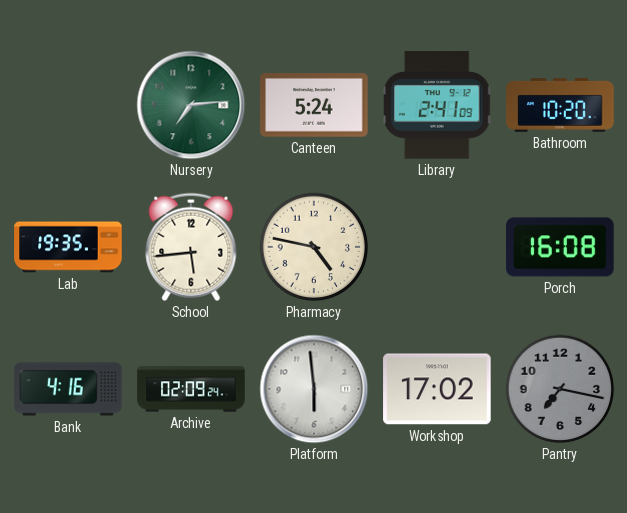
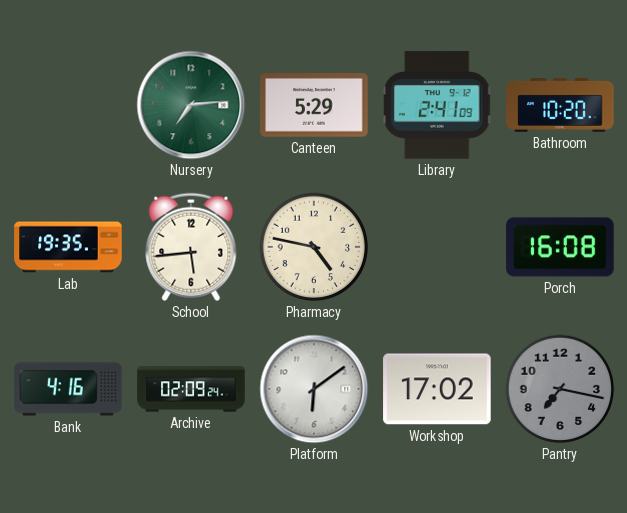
Canteen: 5:24 -> 5:29 (314, 106)
Platform: 5:59 -> 6:09 (314, 389)
